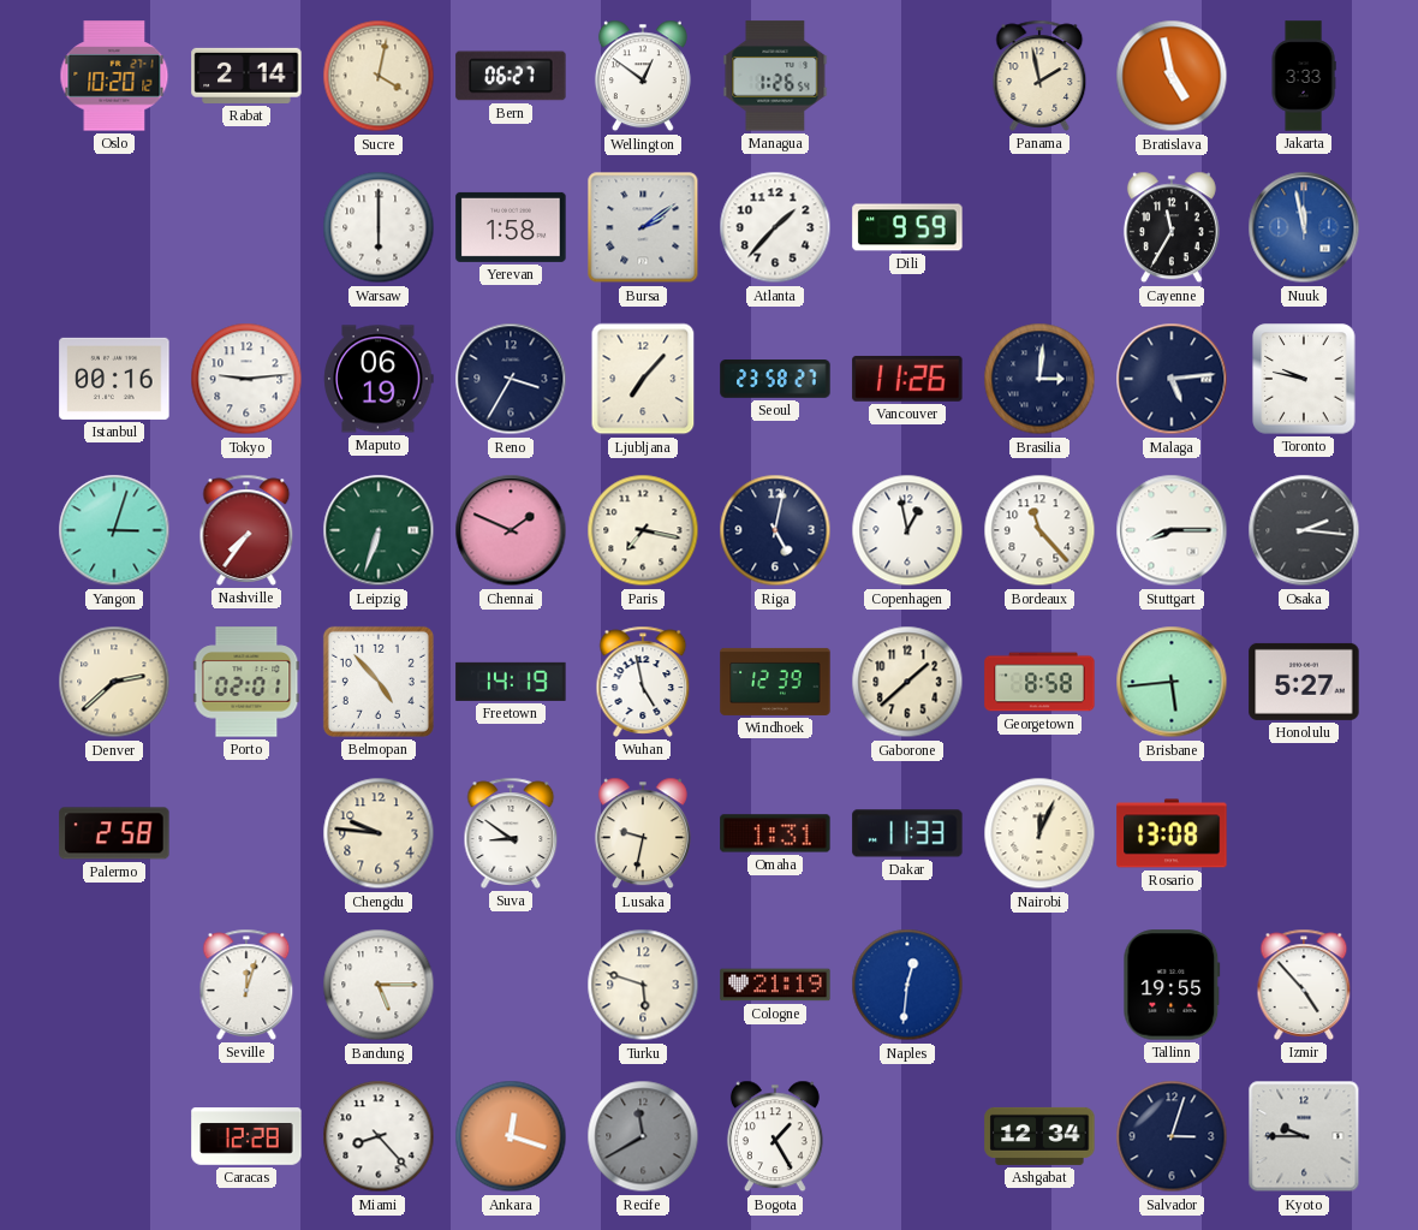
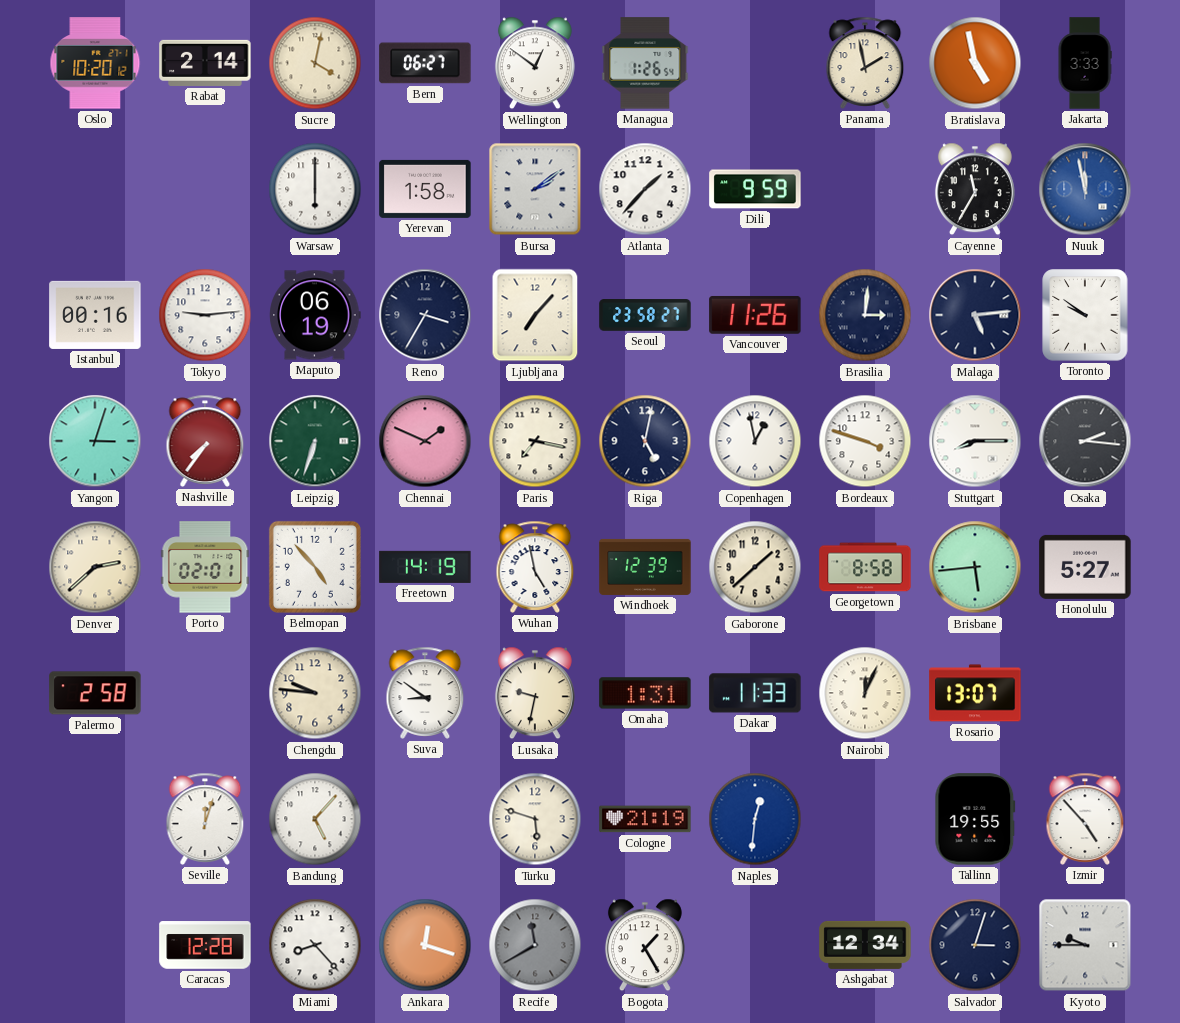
Toronto: 9:47 -> 9:51 (1085, 315)
Bordeaux: 11:23 -> 3:48 (865, 441)
Rosario: 13:08 -> 13:07 (975, 693)
Bandung: 5:15 -> 5:07 (315, 819)
